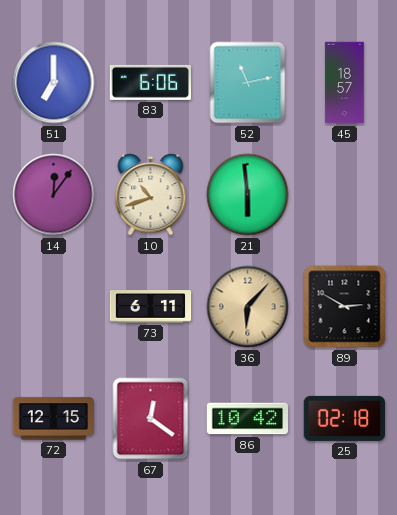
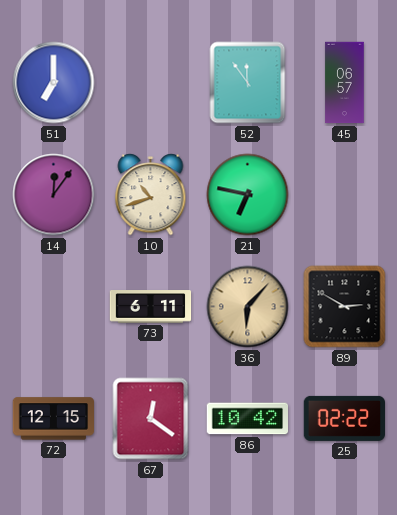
83: 6:06 -> none (150, 82)
52: 11:13 -> 11:54 (248, 83)
45: 18:57 -> 06:57 (345, 83)
21: 5:59 -> 6:47 (248, 195)
25: 02:18 -> 02:22 (344, 418)
